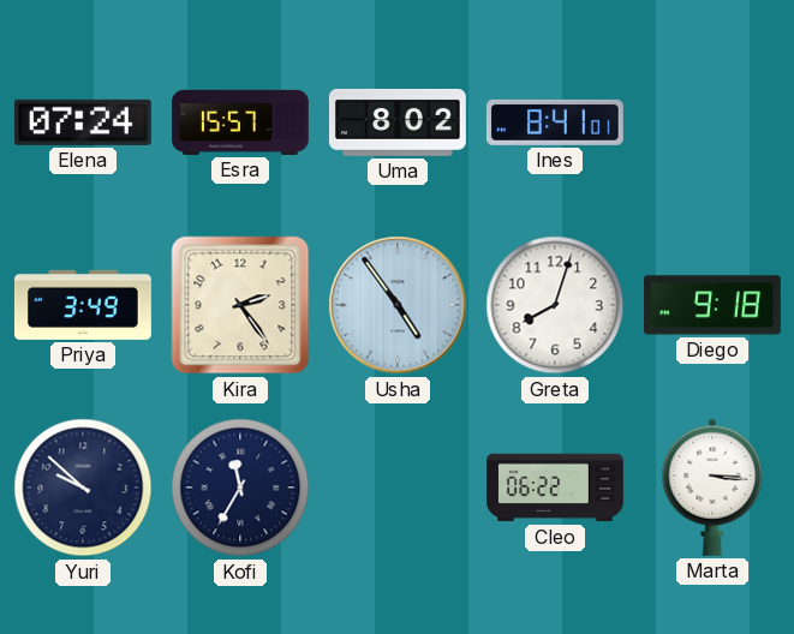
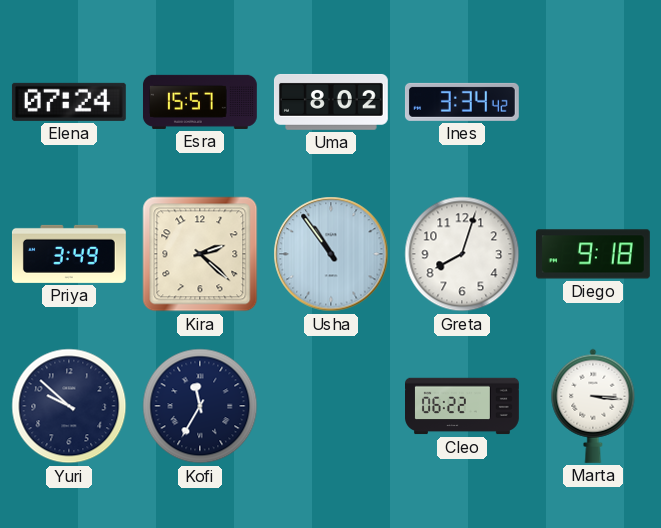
Ines: 8:41 -> 3:34 (462, 102)
Kira: 2:24 -> 2:22 (200, 254)
Usha: 4:54 -> 10:54 (331, 254)
